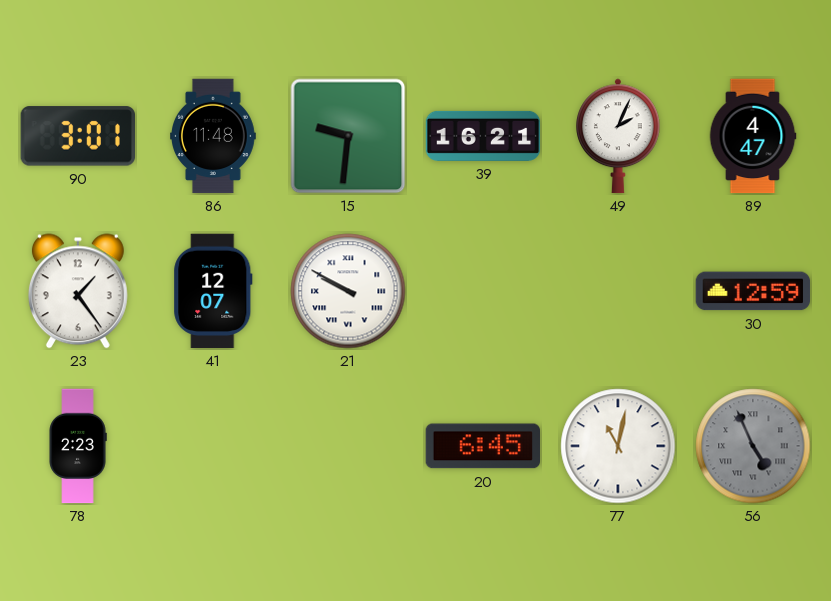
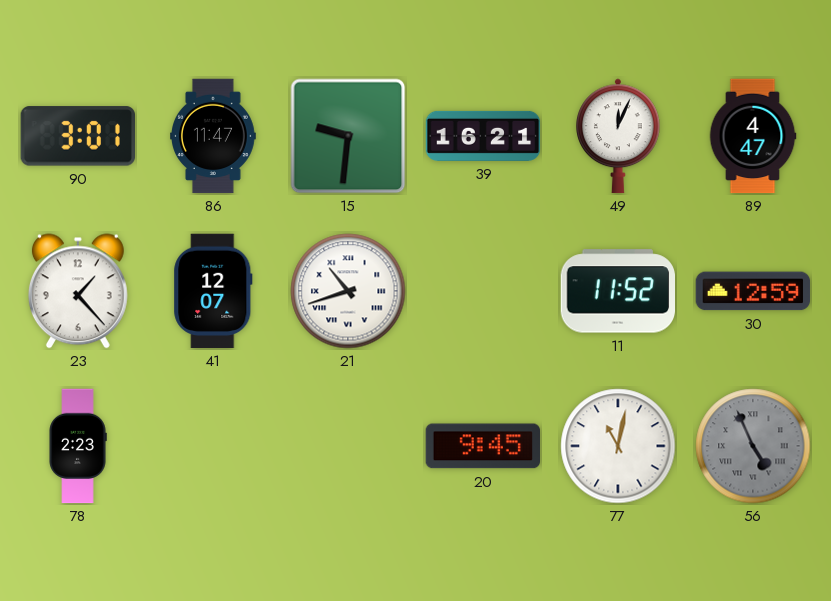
86: 11:48 -> 11:47 (214, 136)
49: 2:04 -> 12:04 (619, 136)
23: 1:24 -> 1:23 (78, 291)
21: 9:50 -> 10:42 (348, 291)
11: none -> 11:52 (617, 291)
20: 6:45 -> 9:45 (482, 446)
